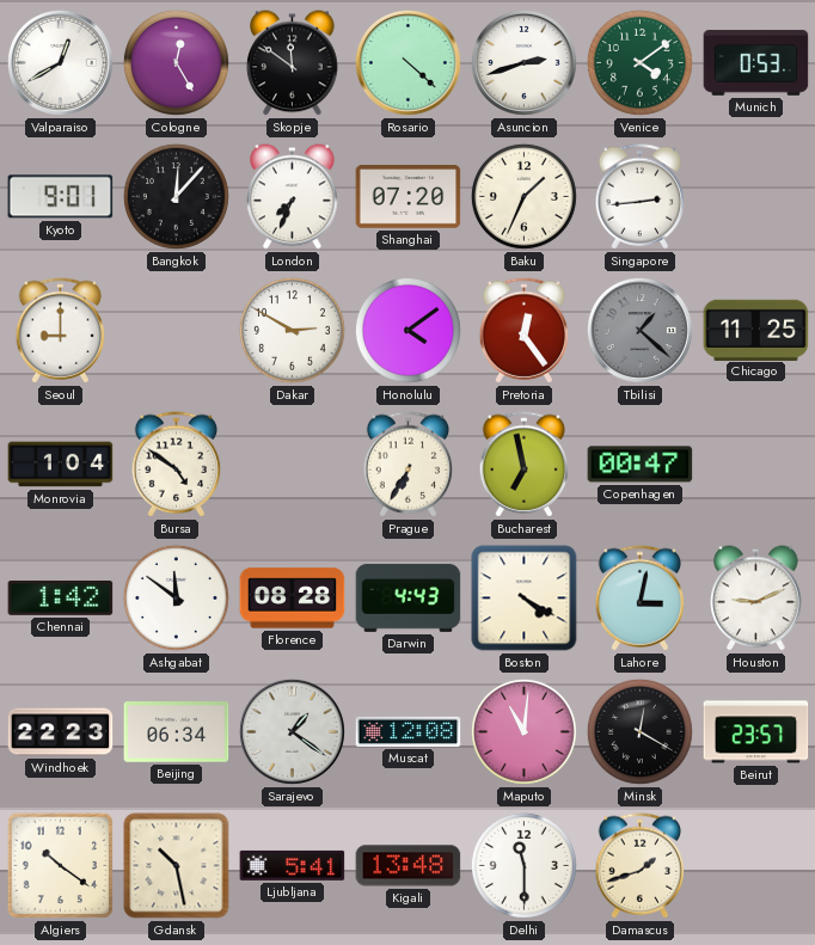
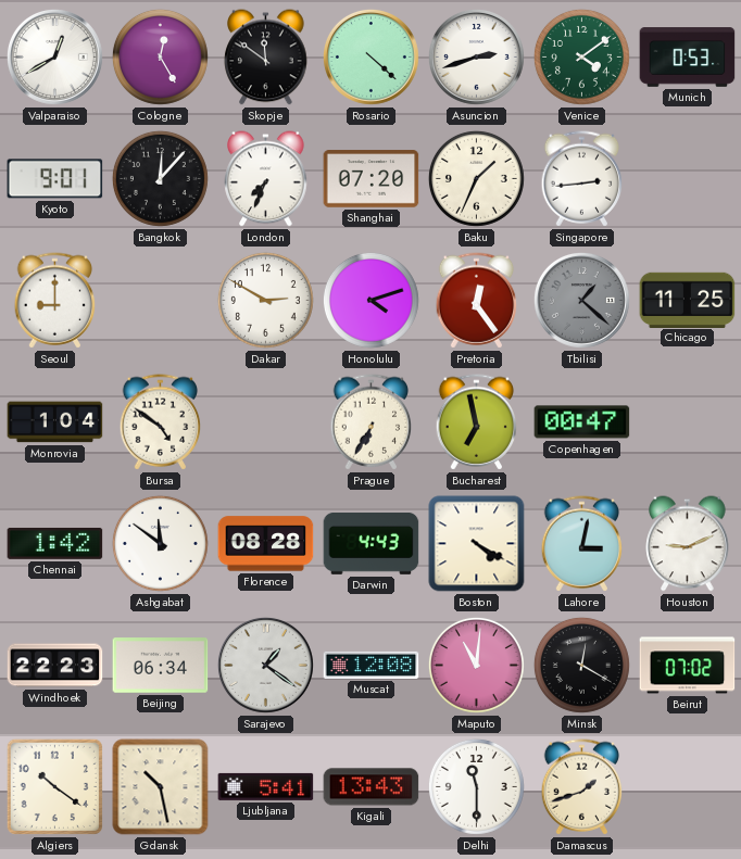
Honolulu: 4:09 -> 4:12 (370, 300)
Beirut: 23:57 -> 07:02 (688, 666)
Kigali: 13:48 -> 13:43 (372, 787)
